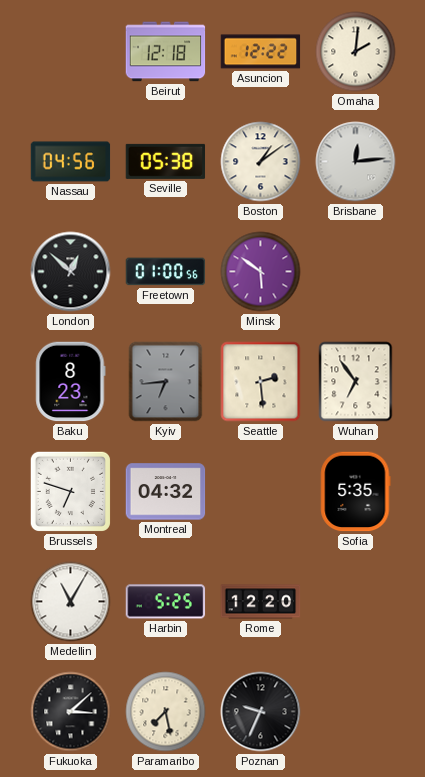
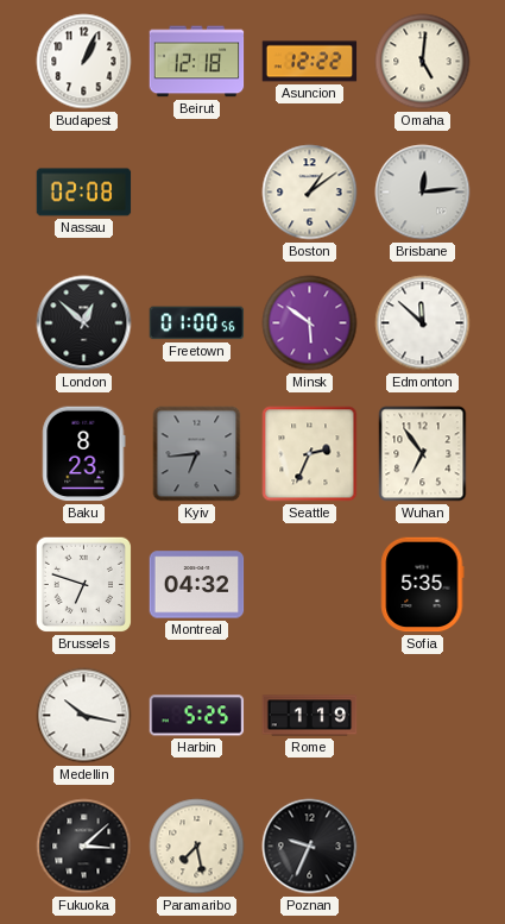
Budapest: none -> 1:04 (84, 62)
Omaha: 2:01 -> 5:01 (423, 62)
Nassau: 04:56 -> 02:08 (84, 193)
Seville: 05:38 -> none (166, 161)
Edmonton: none -> 11:52 (423, 323)
Seattle: 2:29 -> 2:34 (310, 454)
Medellin: 11:05 -> 10:17 (84, 716)
Rome: 12:20 -> 1:19 (310, 716)
